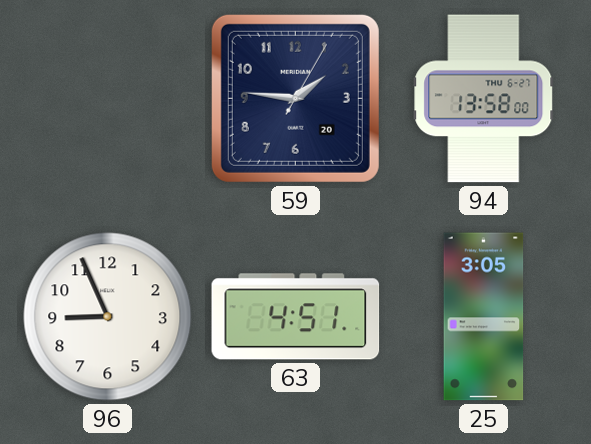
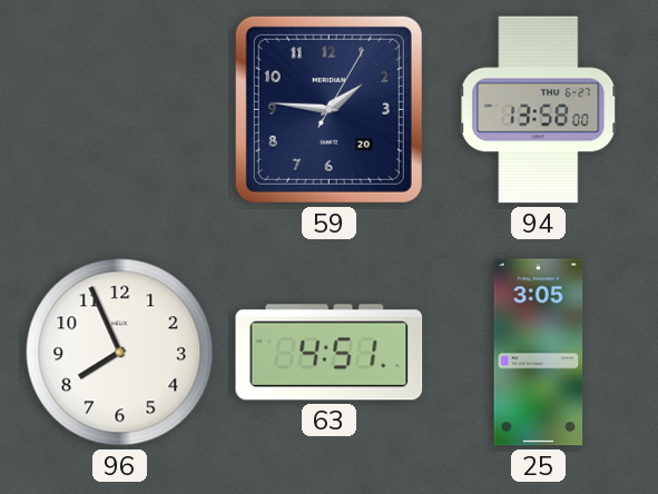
96: 8:56 -> 7:56 (120, 353)
